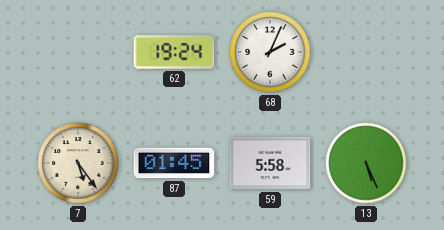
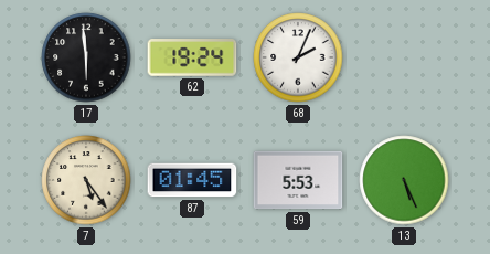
17: none -> 5:59 (86, 57)
59: 5:58 -> 5:53 (298, 180)
